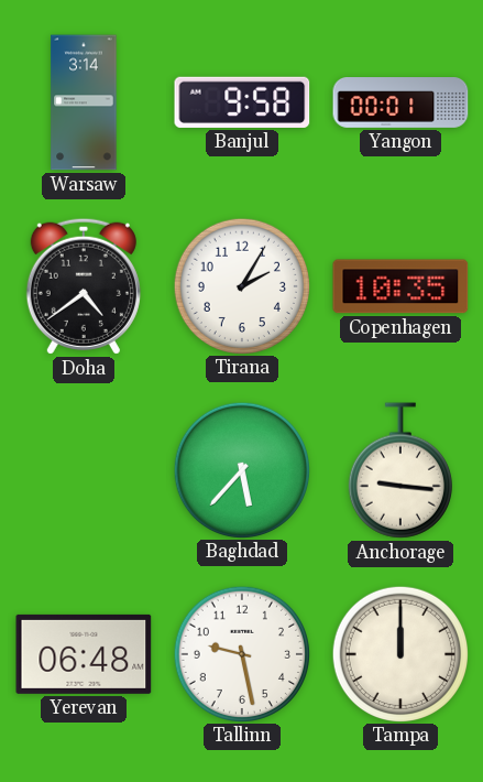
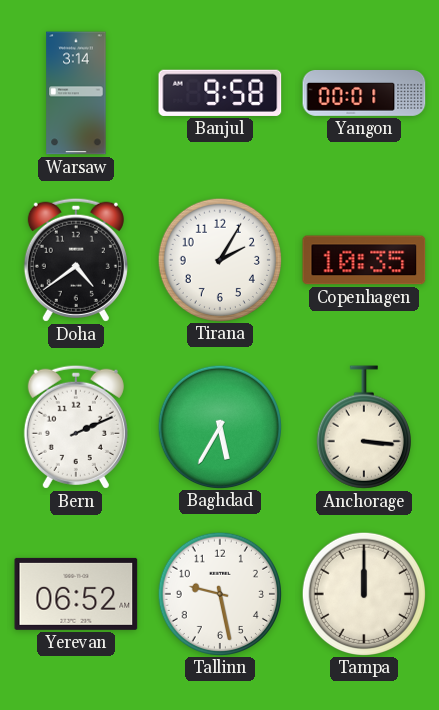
Bern: none -> 2:11 (76, 427)
Baghdad: 5:37 -> 5:35 (219, 426)
Anchorage: 9:16 -> 3:16 (364, 427)
Yerevan: 06:48 -> 06:52 (76, 594)
